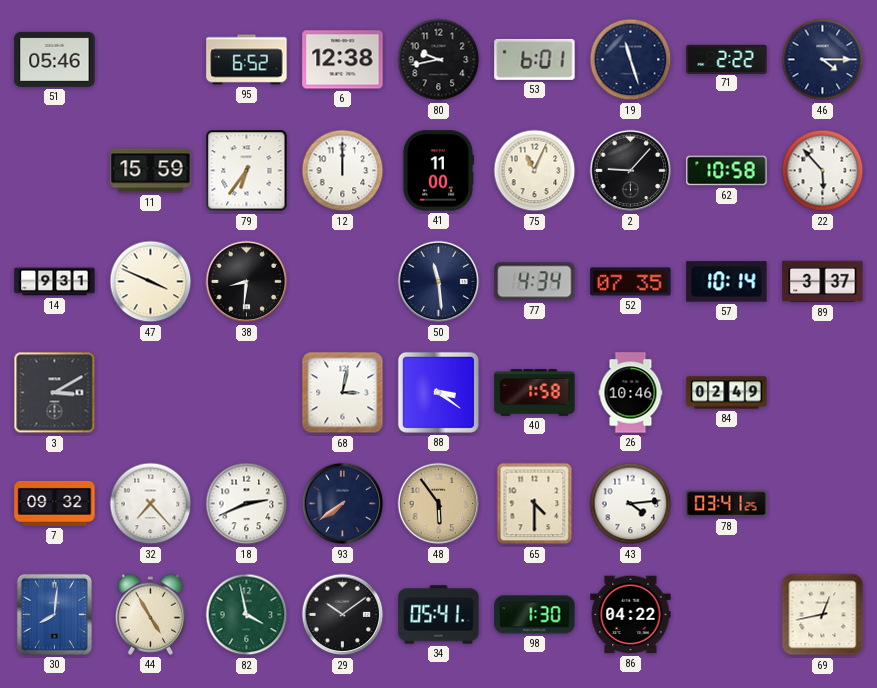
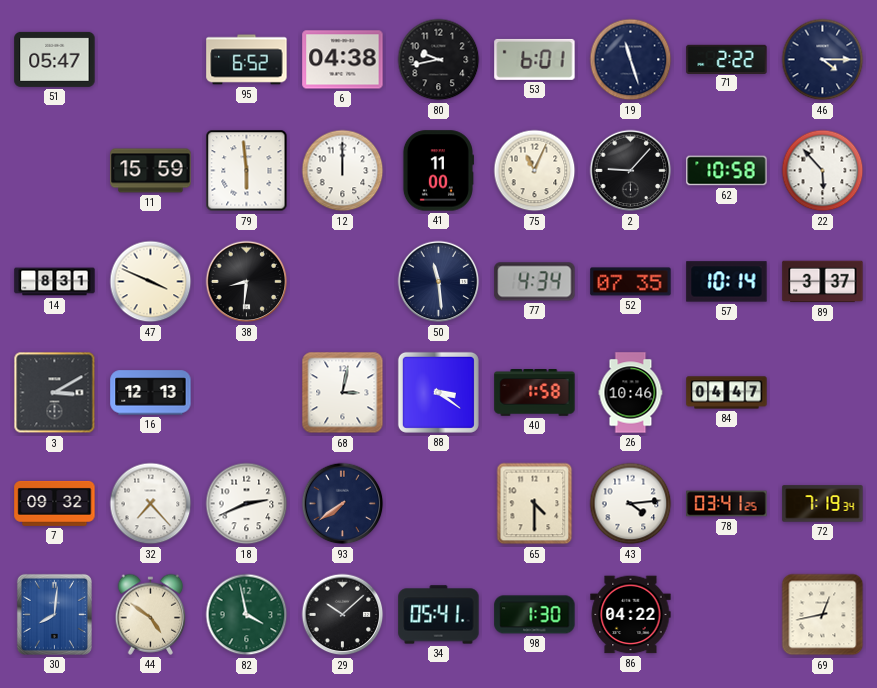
51: 05:46 -> 05:47 (55, 59)
6: 12:38 -> 04:38 (343, 60)
79: 6:36 -> 5:59 (247, 171)
14: 9:31 -> 8:31 (55, 282)
16: none -> 12:13 (151, 393)
84: 02:49 -> 04:47 (727, 393)
48: 5:54 -> none (439, 504)
72: none -> 7:19 (823, 504)
44: 4:55 -> 4:51 (151, 614)
29: 10:09 -> 10:08 (343, 615)
